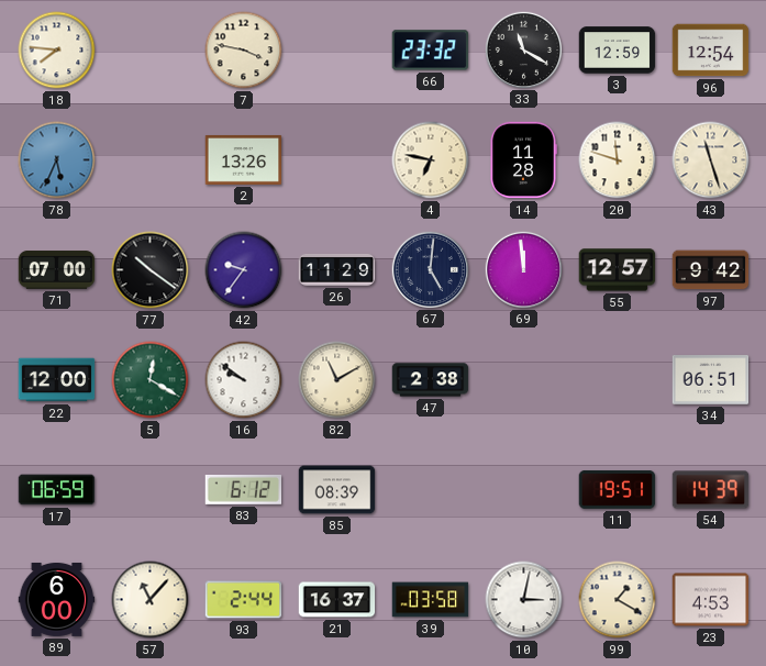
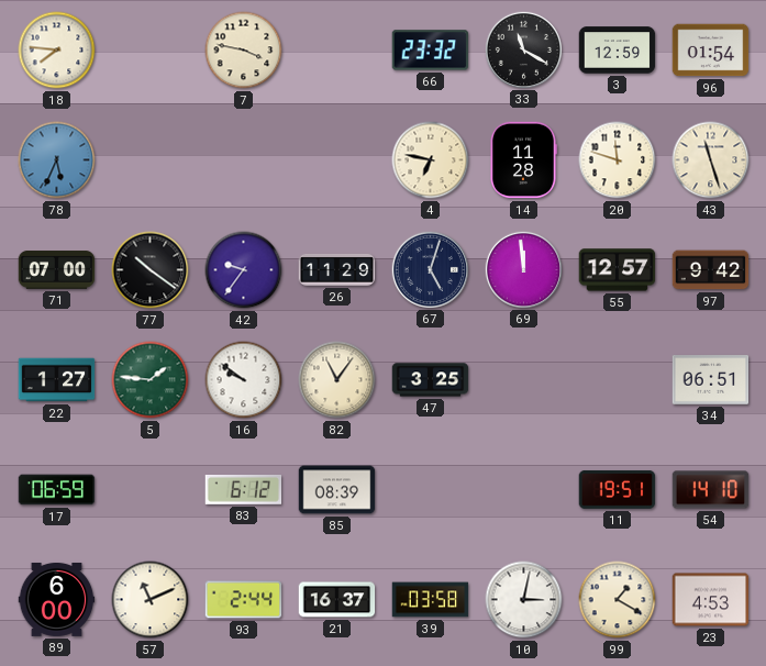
96: 12:54 -> 01:54 (711, 51)
2: 13:26 -> none (244, 159)
67: 5:01 -> 5:03 (430, 269)
22: 12:00 -> 1:27 (57, 380)
5: 12:20 -> 1:46 (151, 380)
82: 11:10 -> 11:06 (337, 380)
47: 2:38 -> 3:25 (431, 380)
54: 14:39 -> 14:10 (711, 490)
57: 11:07 -> 11:11 (151, 600)
